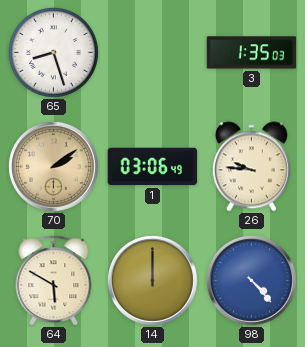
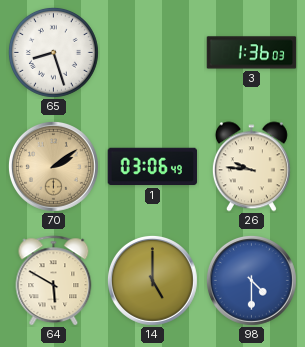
3: 1:35 -> 1:36 (252, 53)
14: 12:00 -> 5:00 (152, 280)
98: 4:23 -> 4:30 (251, 280)
